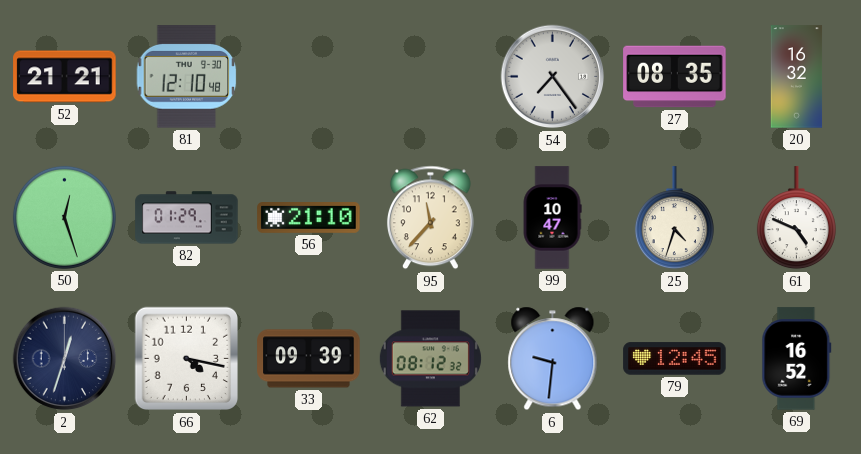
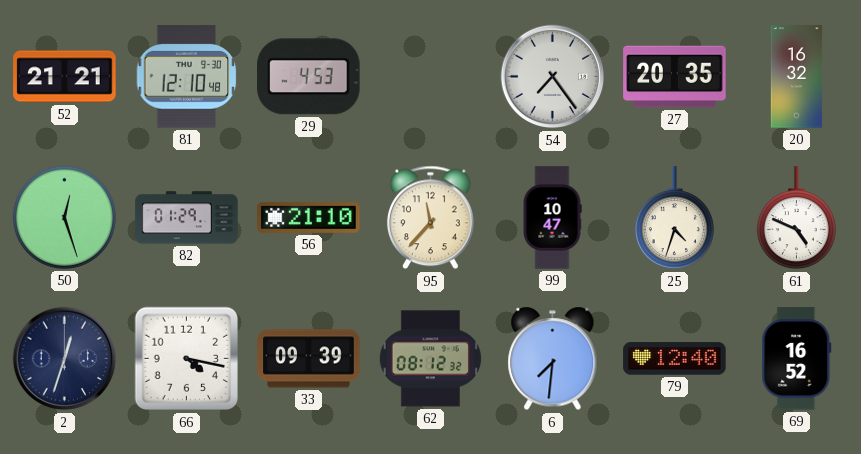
29: none -> 4:53 (309, 77)
27: 08:35 -> 20:35 (675, 77)
6: 9:31 -> 7:31 (553, 359)
79: 12:45 -> 12:40 (675, 359)
